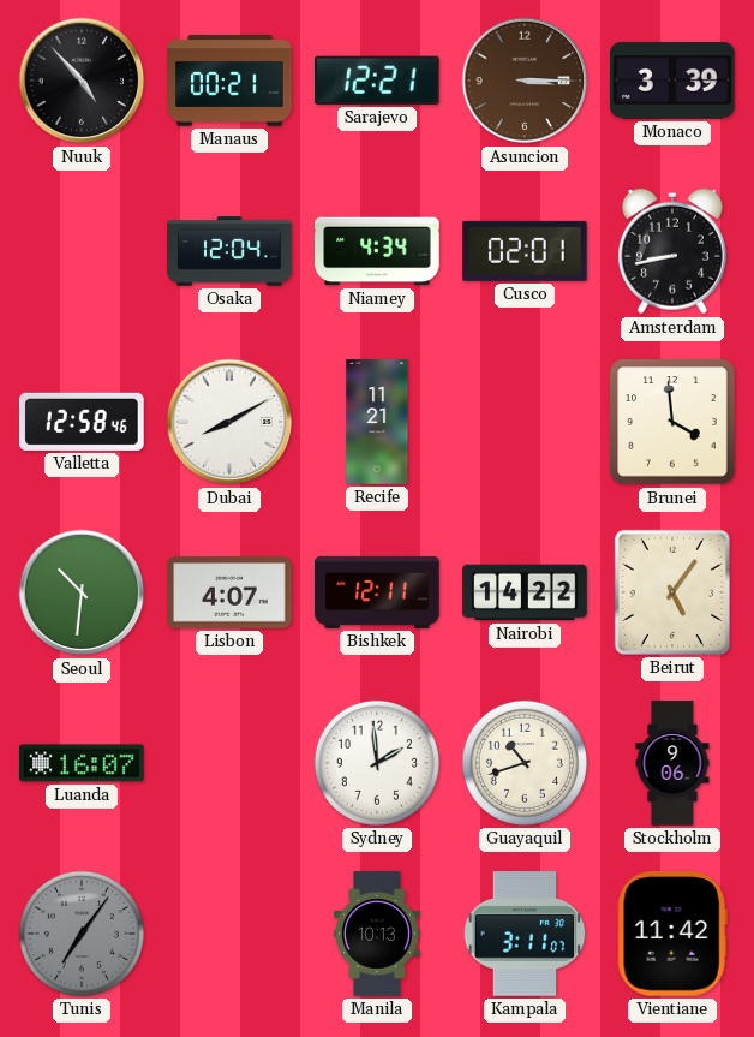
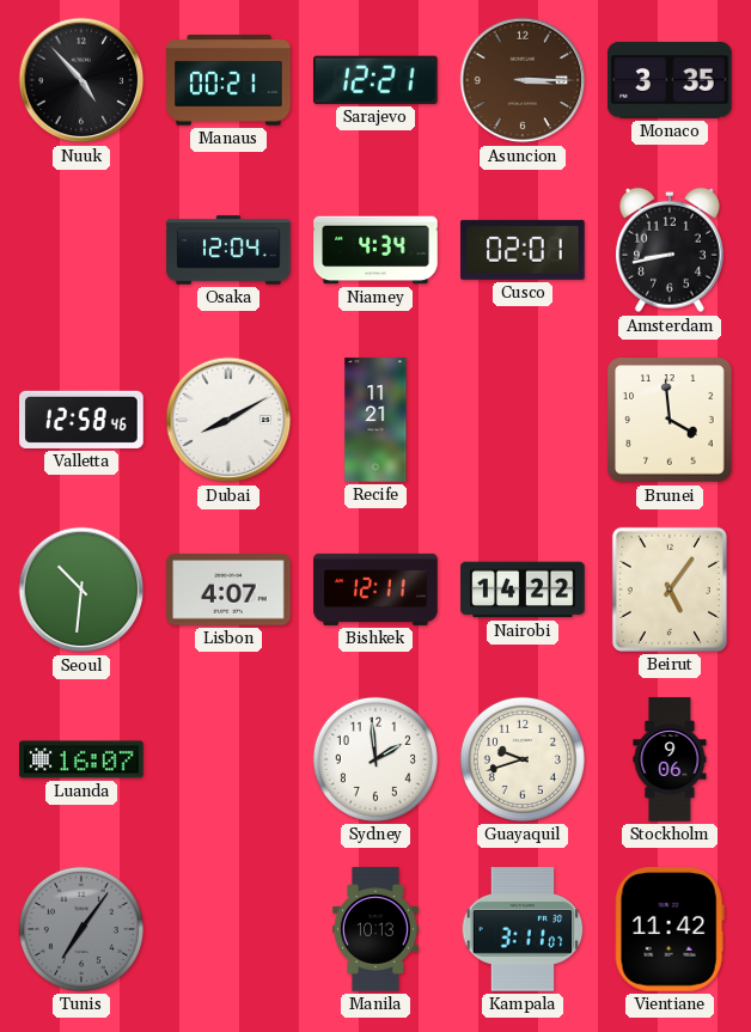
Monaco: 3:39 -> 3:35 (670, 80)
Guayaquil: 10:42 -> 9:42 (523, 759)
